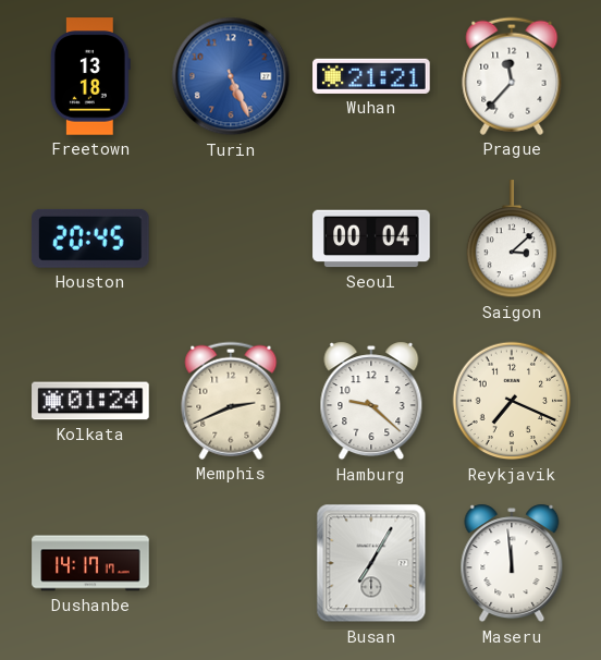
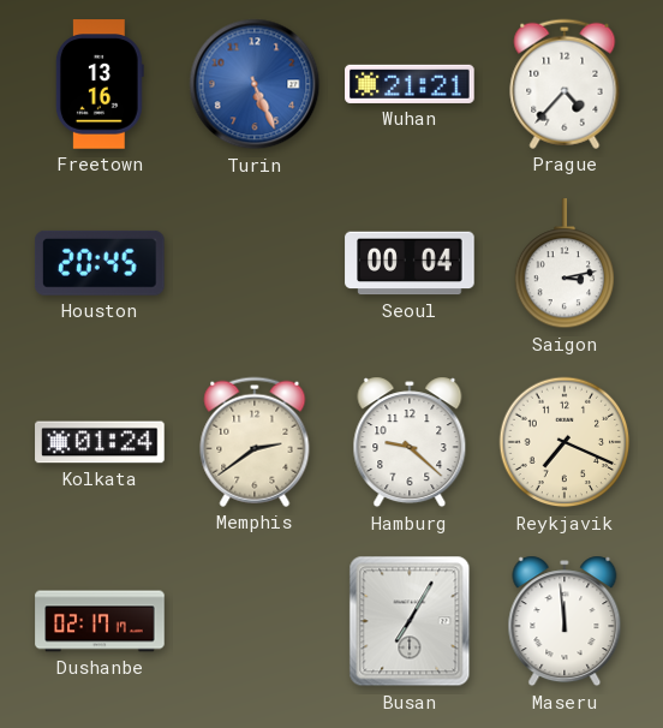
Freetown: 13:18 -> 13:16 (100, 84)
Prague: 11:37 -> 4:37 (565, 84)
Saigon: 3:08 -> 3:13 (565, 264)
Memphis: 2:41 -> 2:39 (255, 442)
Dushanbe: 14:17 -> 02:17 (100, 621)
